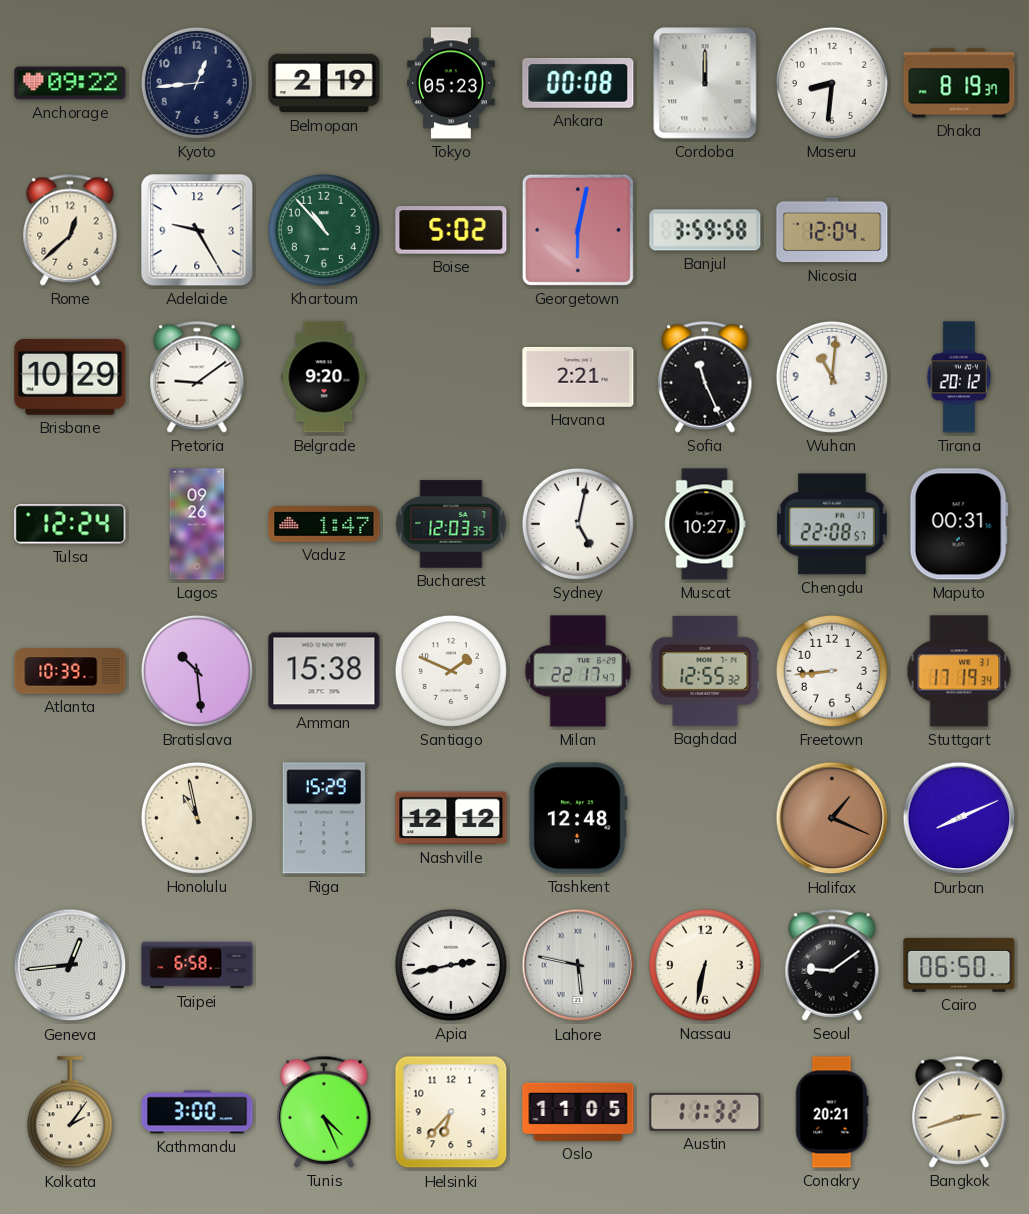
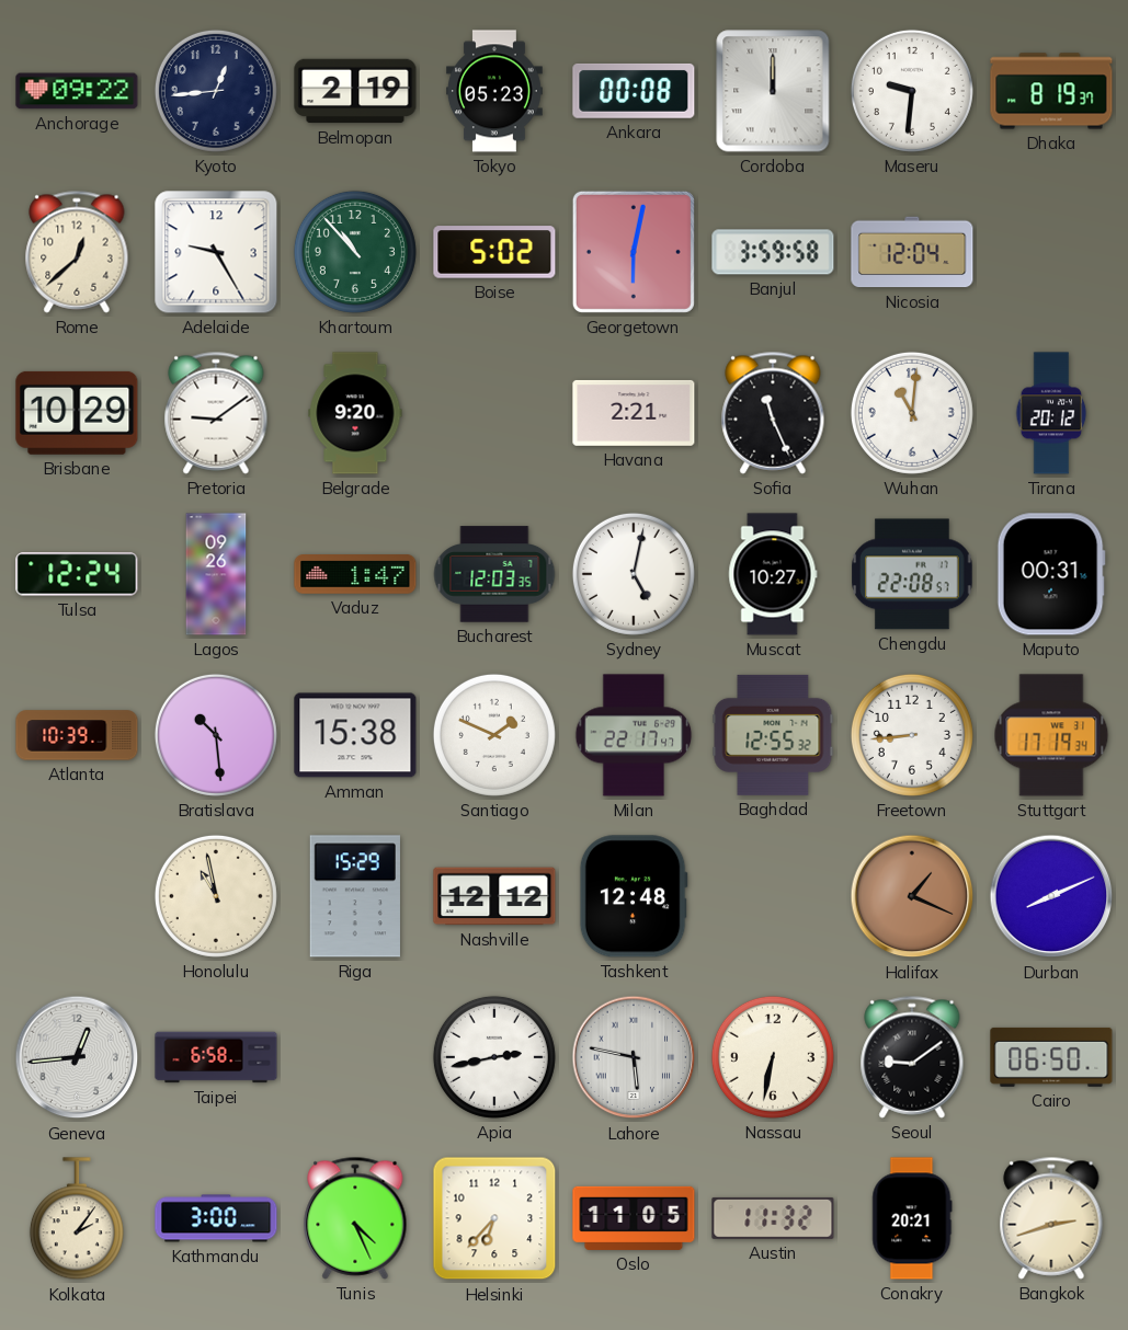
Maseru: 8:31 -> 9:31 (912, 91)
